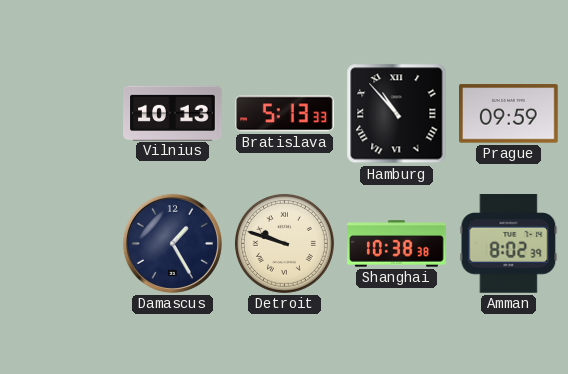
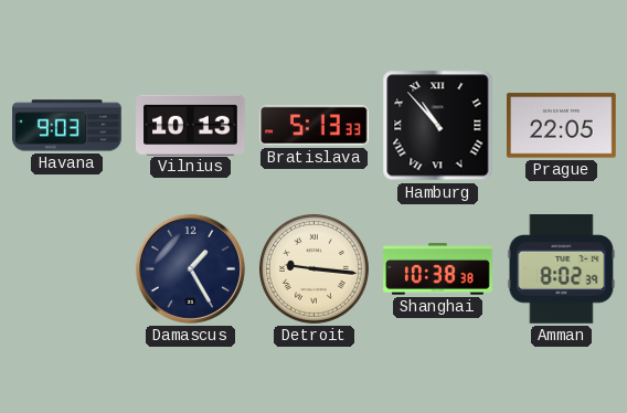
Havana: none -> 9:03 (67, 126)
Prague: 09:59 -> 22:05 (562, 126)
Detroit: 9:48 -> 9:16 (313, 268)
